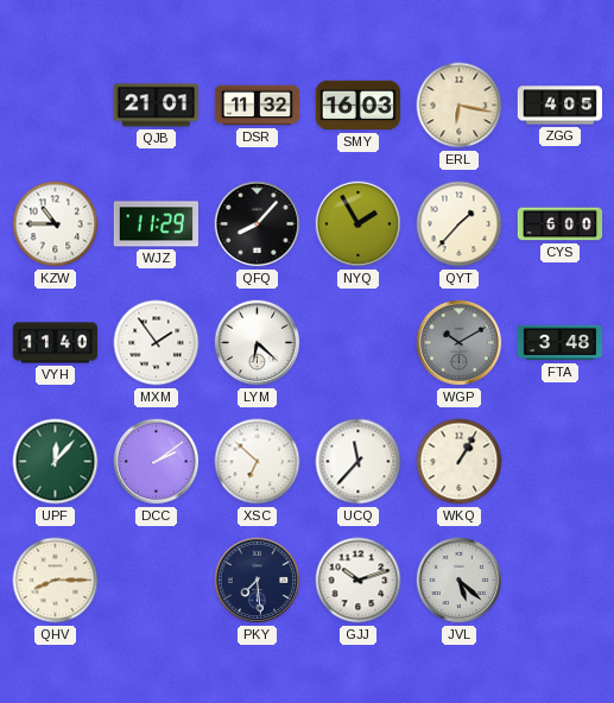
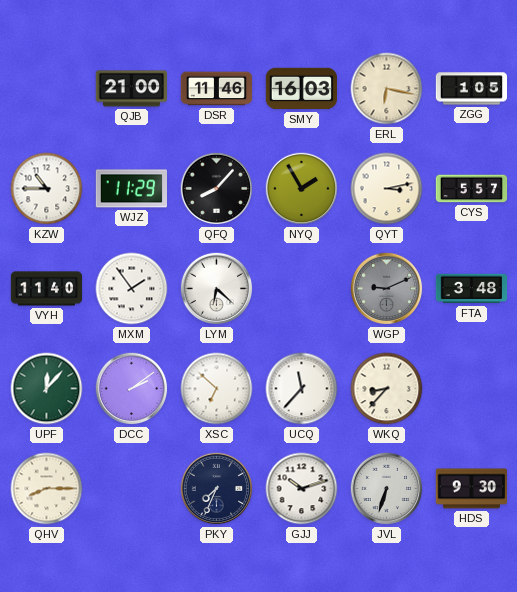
QJB: 21:01 -> 21:00 (131, 89)
DSR: 11:32 -> 11:46 (217, 89)
ZGG: 4:05 -> 1:05 (471, 89)
QYT: 1:37 -> 3:13 (387, 189)
CYS: 6:00 -> 5:57 (472, 189)
WGP: 10:10 -> 9:11 (387, 289)
WKQ: 1:05 -> 8:37 (387, 389)
PKY: 7:29 -> 7:34 (217, 489)
JVL: 5:22 -> 6:33 (387, 489)
HDS: none -> 9:30 (471, 489)
